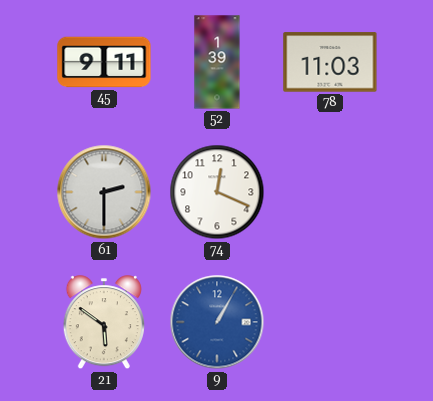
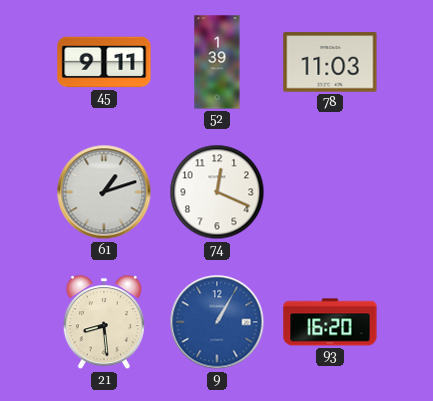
61: 2:30 -> 1:12 (104, 192)
21: 5:51 -> 8:29 (104, 323)
93: none -> 16:20 (330, 322)
